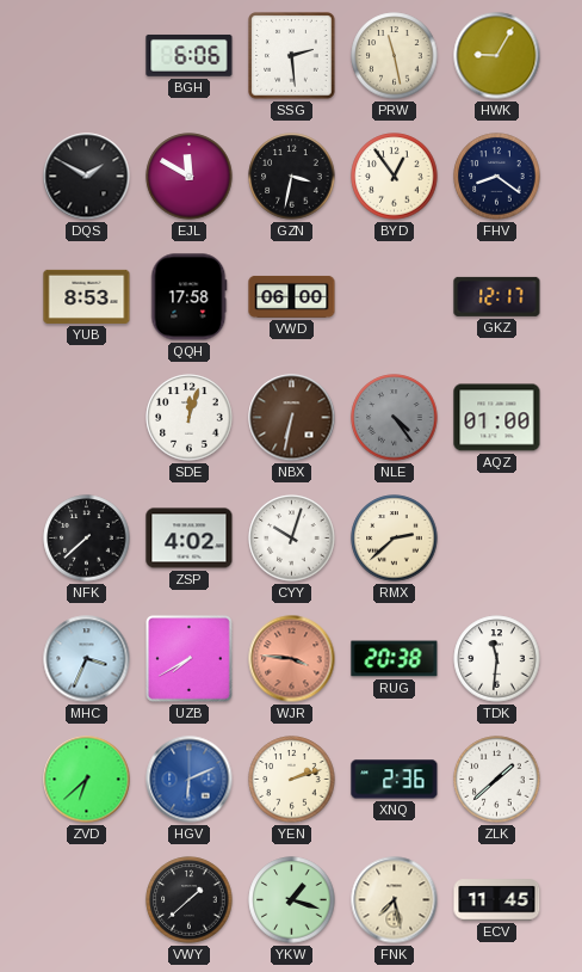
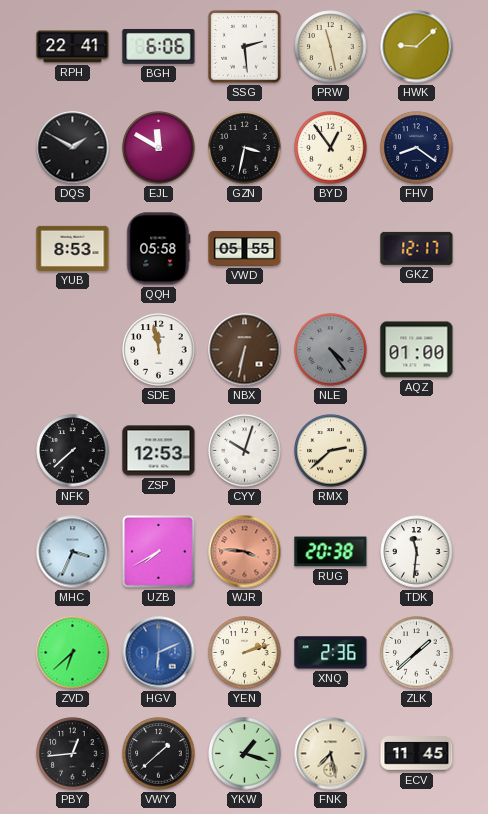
RPH: none -> 22:41 (73, 47)
HWK: 9:05 -> 9:08 (417, 47)
QQH: 17:58 -> 05:58 (159, 249)
VWD: 06:00 -> 05:55 (245, 248)
SDE: 12:03 -> 11:58 (159, 350)
ZSP: 4:02 -> 12:53 (159, 451)
PBY: none -> 12:44 (73, 754)
